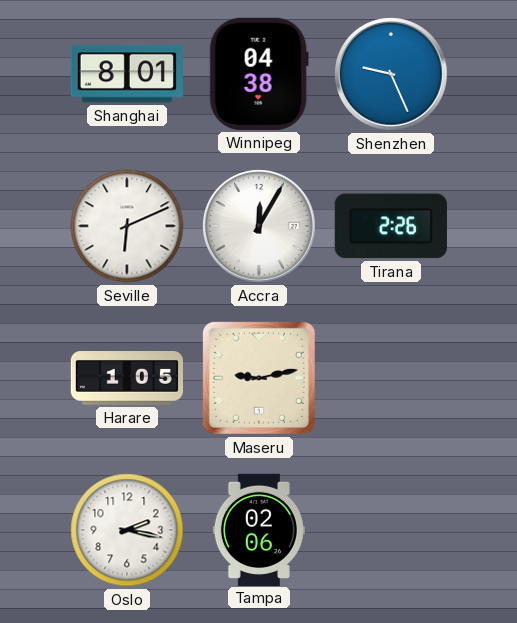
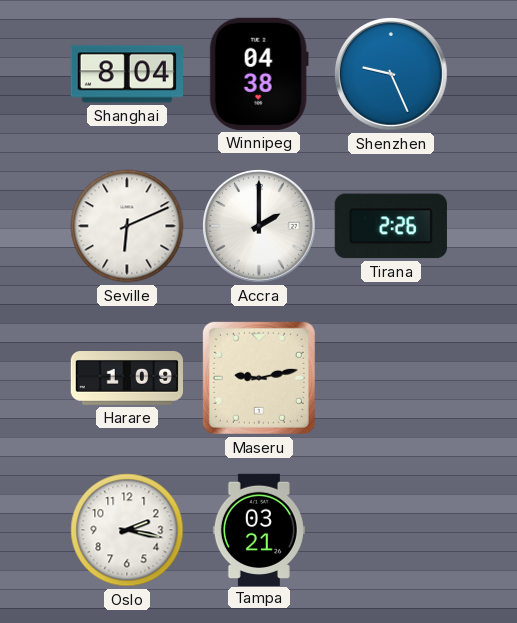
Shanghai: 8:01 -> 8:04 (126, 74)
Accra: 12:05 -> 2:00 (260, 227)
Harare: 1:05 -> 1:09 (126, 379)
Tampa: 02:06 -> 03:21 (259, 529)
